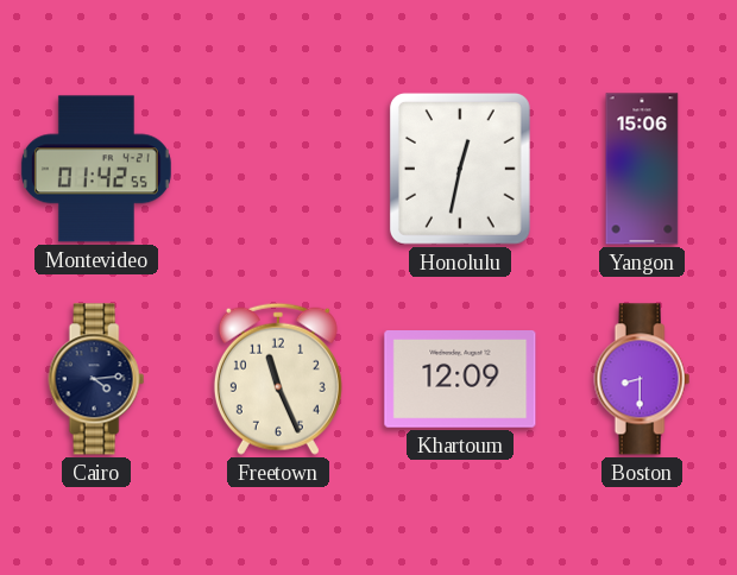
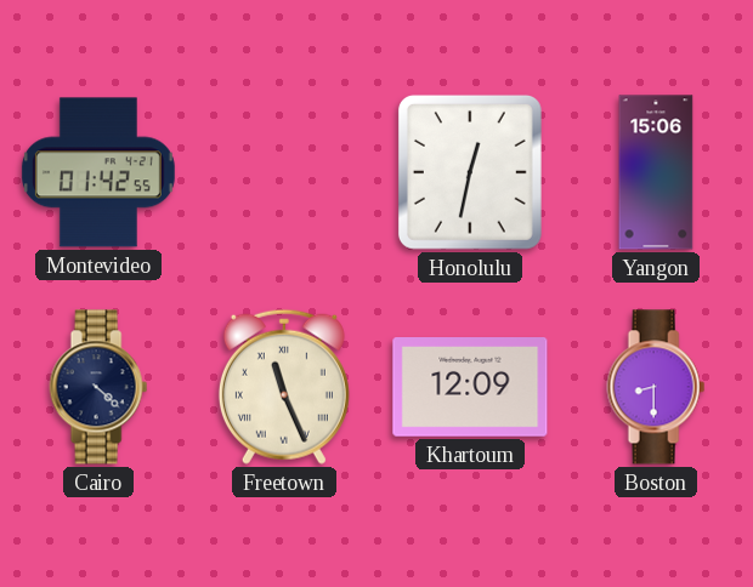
Cairo: 4:14 -> 4:22 (98, 387)
Freetown numerals: Arabic -> Roman (284, 387)
